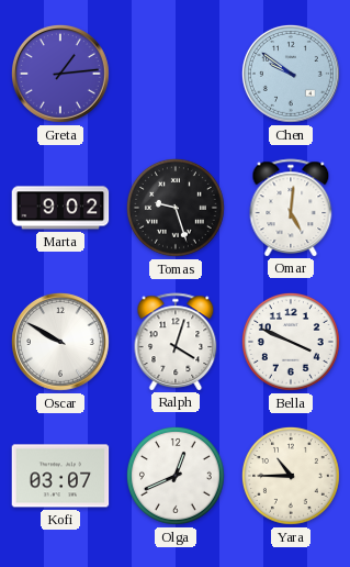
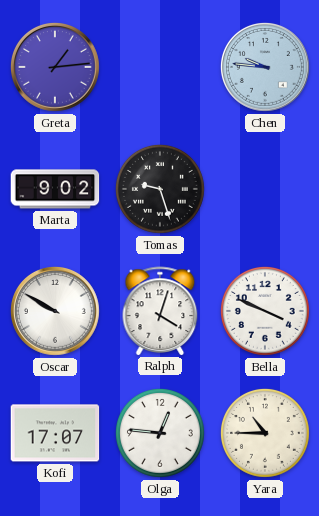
Chen: 9:51 -> 9:46 (265, 67)
Omar: 5:01 -> none (291, 208)
Kofi: 03:07 -> 17:07 (55, 433)
Olga: 12:41 -> 12:46 (160, 433)
